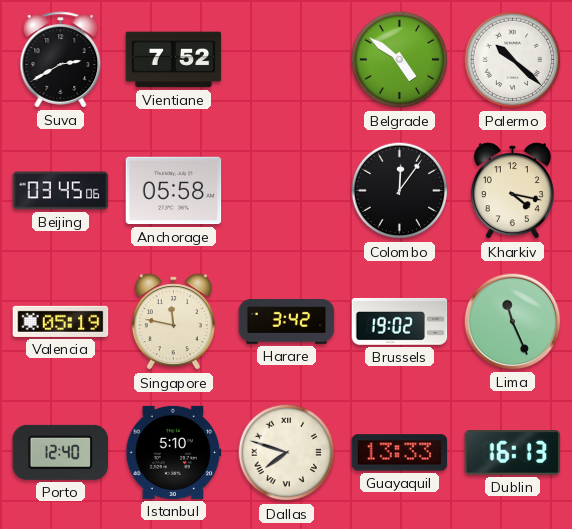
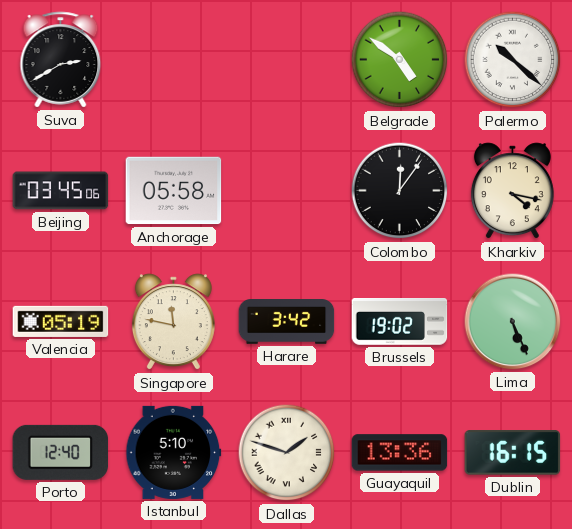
Vientiane: 7:52 -> none (174, 60)
Lima: 11:26 -> 5:26 (513, 322)
Dallas: 7:48 -> 1:48 (287, 453)
Guayaquil: 13:33 -> 13:36 (400, 453)
Dublin: 16:13 -> 16:15 (513, 453)
